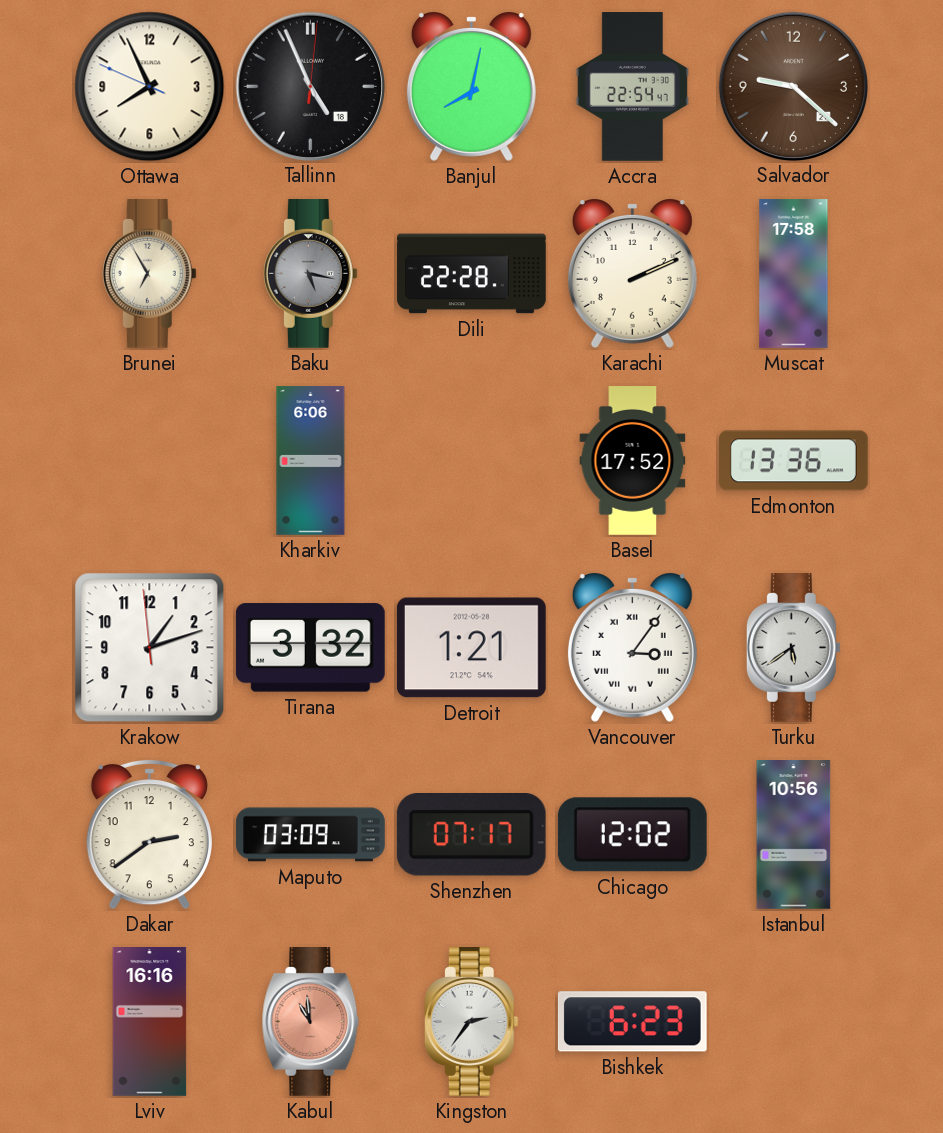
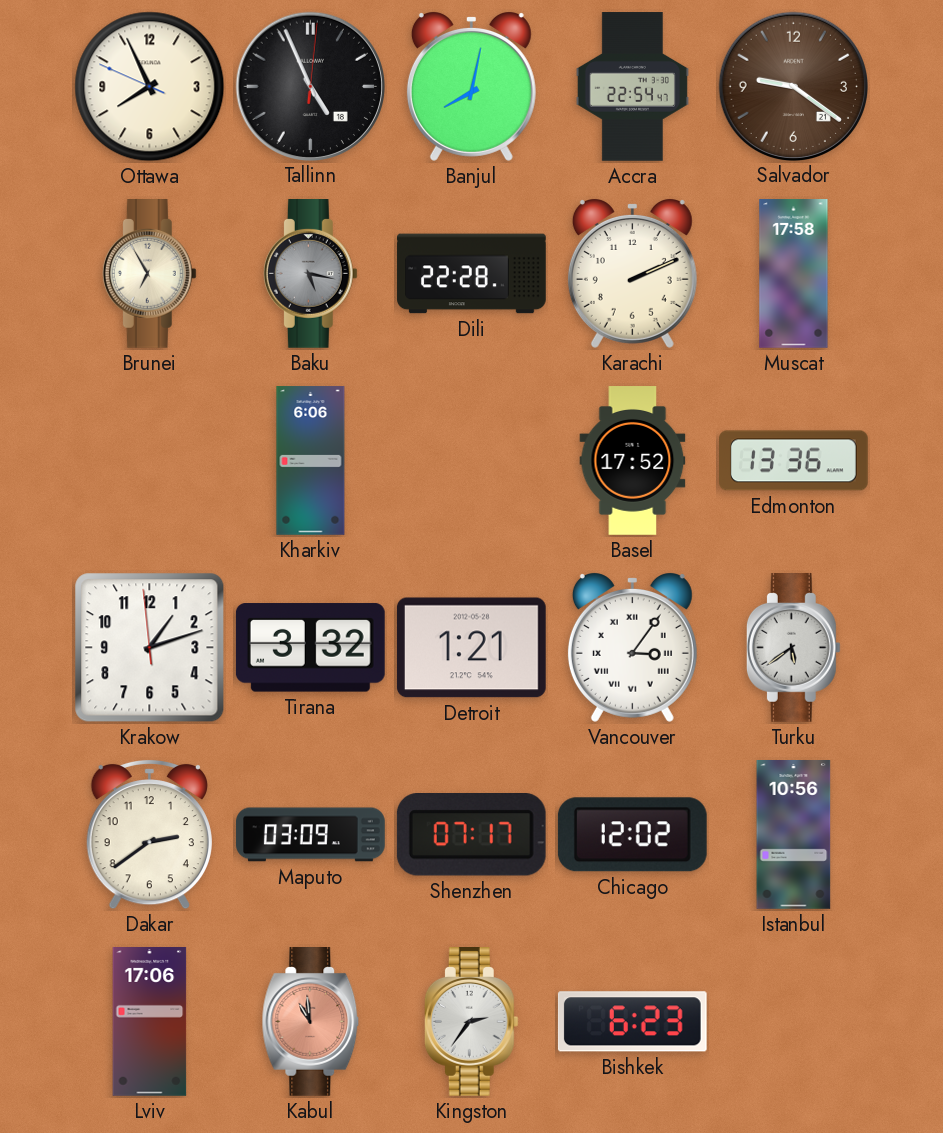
Salvador: 9:22 -> 9:21 (793, 86)
Lviv: 16:16 -> 17:06 (150, 1022)
